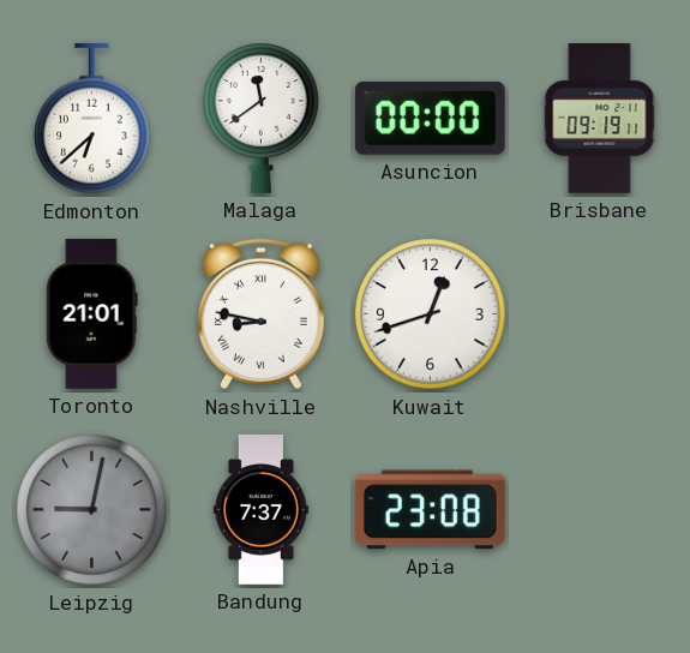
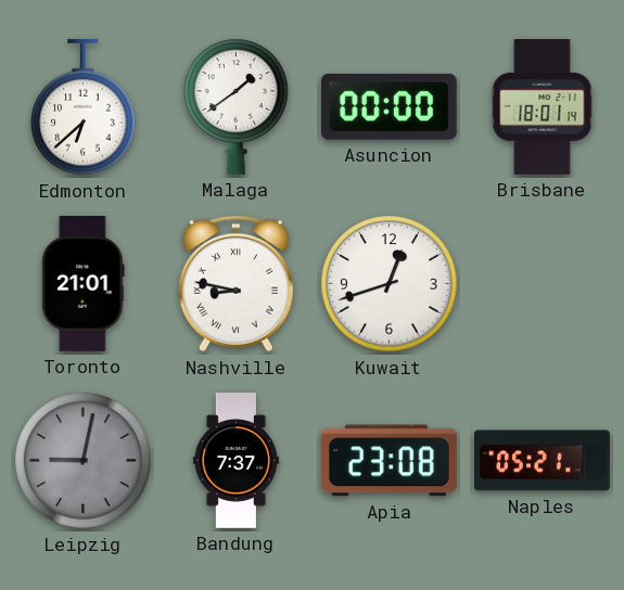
Malaga: 11:39 -> 1:39 (237, 106)
Brisbane: 09:19 -> 18:01 (543, 107)
Naples: none -> 05:21 (543, 461)
